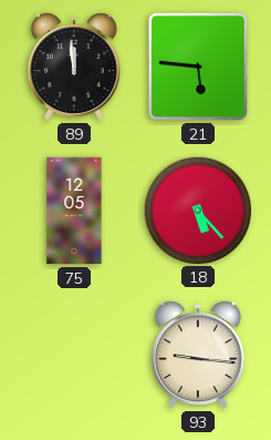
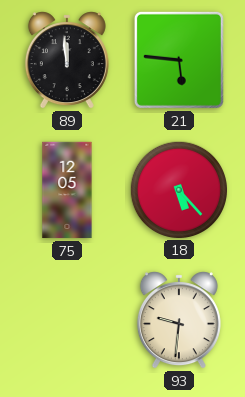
93: 9:16 -> 9:31 (179, 320)
